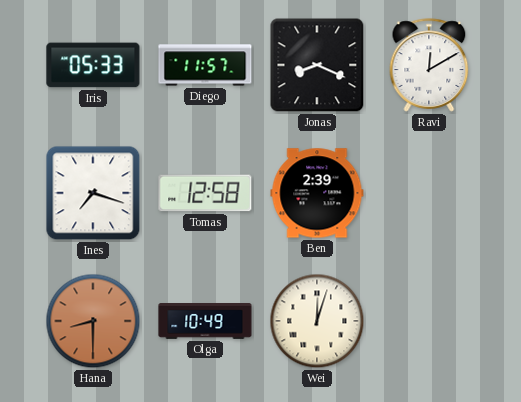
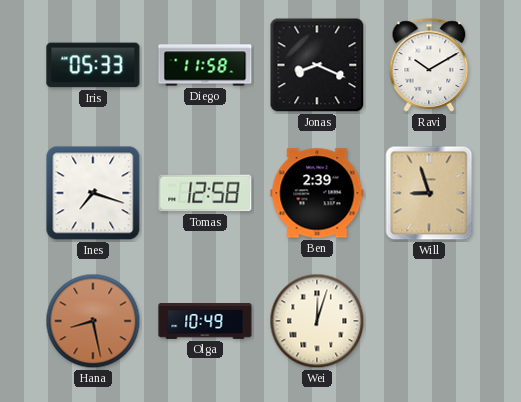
Diego: 11:57 -> 11:58 (205, 65)
Ravi: 12:10 -> 10:10 (429, 65)
Will: none -> 8:57 (429, 193)
Hana: 8:30 -> 8:28 (93, 321)
